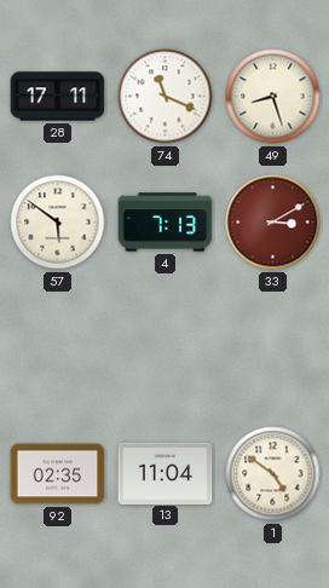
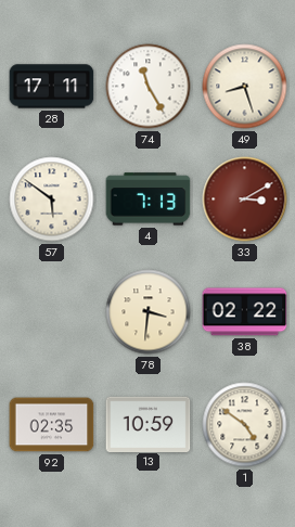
74: 11:19 -> 11:25 (149, 87)
78: none -> 3:31 (149, 312)
38: none -> 02:22 (245, 312)
13: 11:04 -> 10:59 (149, 424)
